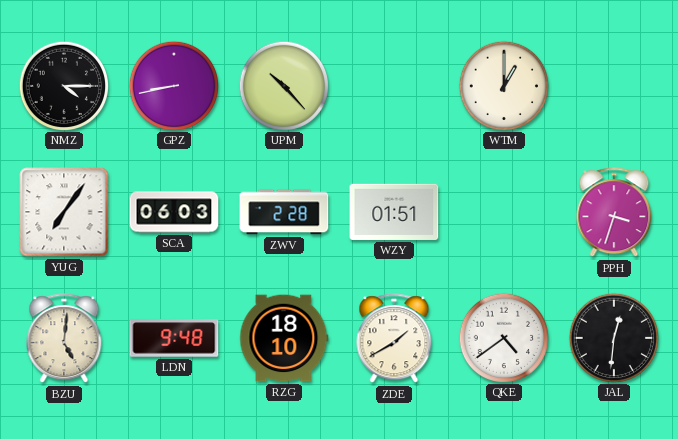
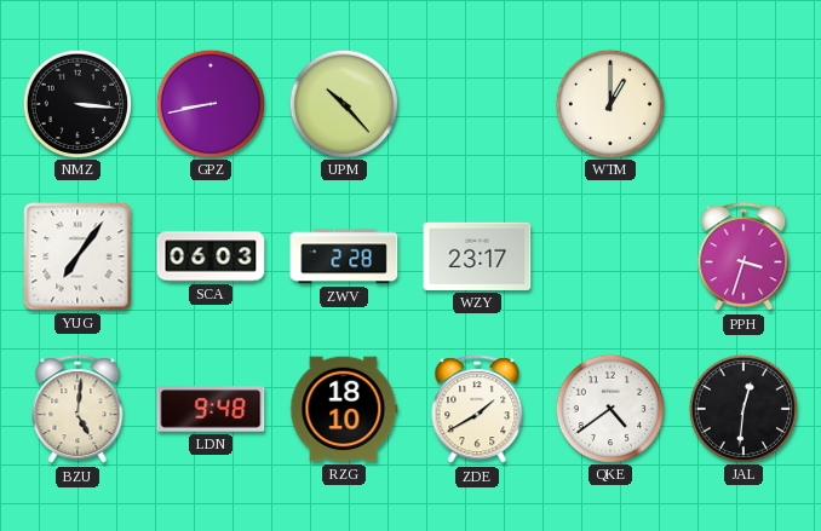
NMZ: 4:15 -> 3:16 (76, 103)
WZY: 01:51 -> 23:17 (477, 256)
